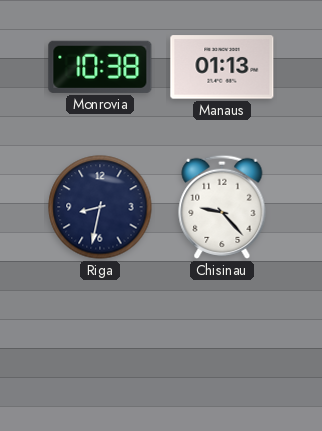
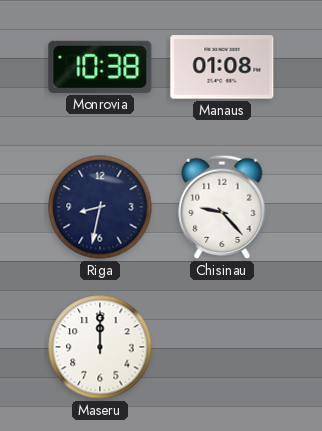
Manaus: 01:13 -> 01:08 (222, 67)
Maseru: none -> 12:00 (100, 347)
